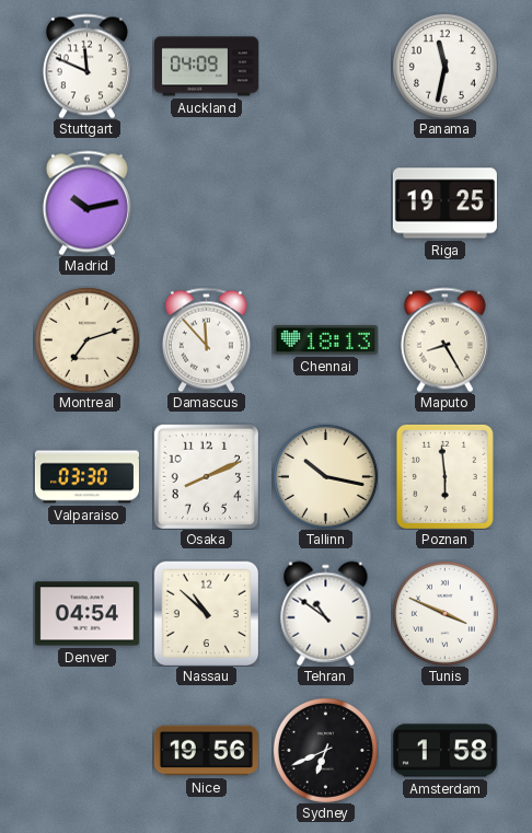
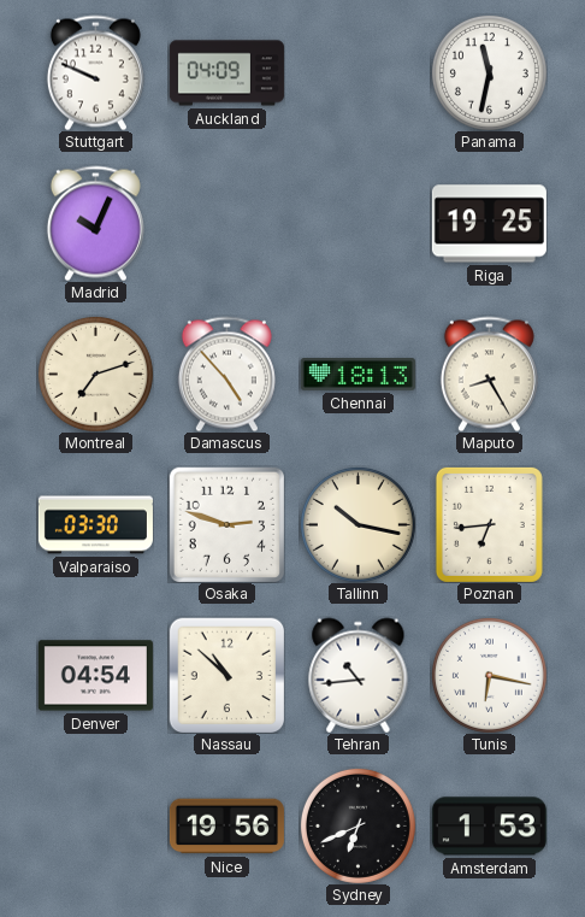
Stuttgart: 11:49 -> 9:49 (95, 72)
Madrid: 10:13 -> 10:04 (95, 223)
Damascus: 11:53 -> 4:53 (226, 374)
Osaka: 8:11 -> 2:48 (226, 524)
Poznan: 5:59 -> 6:44 (489, 524)
Tehran: 10:51 -> 10:44 (359, 675)
Tunis: 3:49 -> 6:17 (489, 675)
Amsterdam: 1:58 -> 1:53 (489, 827)
